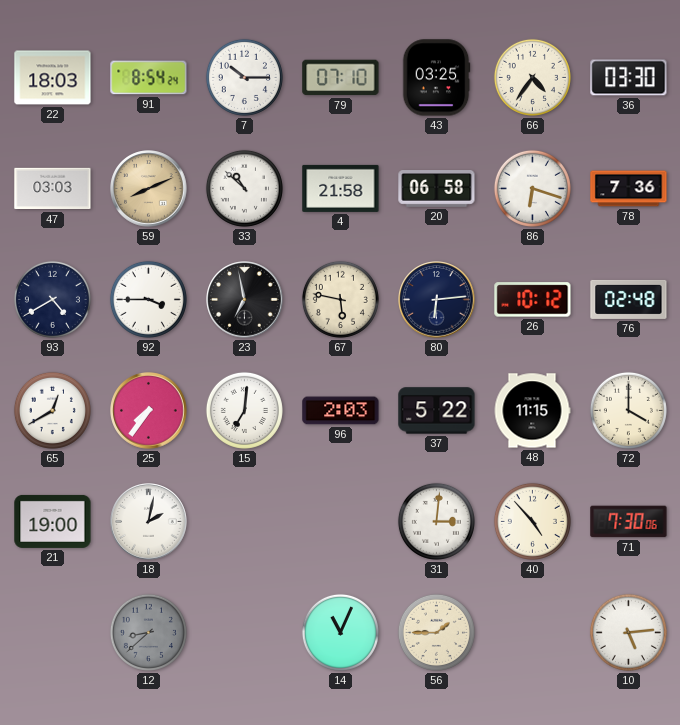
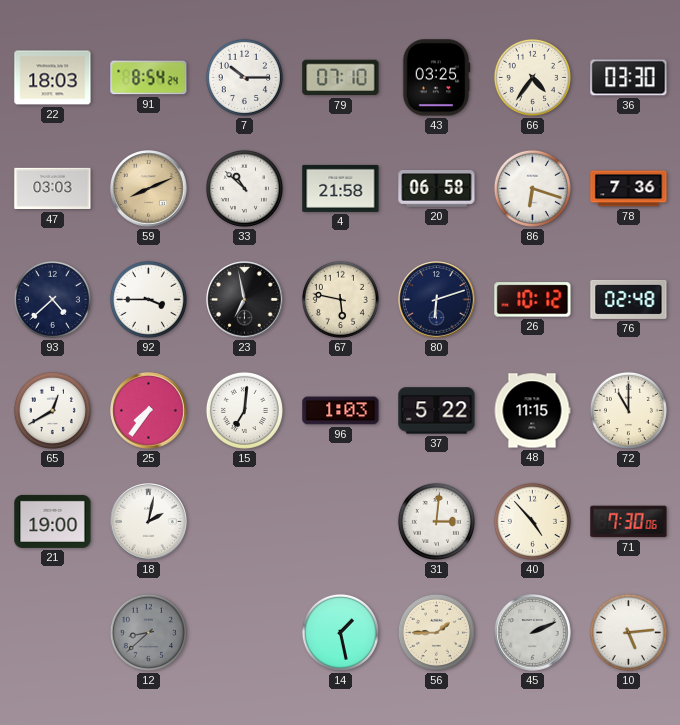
93: 4:40 -> 4:38 (52, 299)
80: 6:14 -> 6:12 (437, 300)
96: 2:03 -> 1:03 (341, 411)
72: 4:00 -> 11:00 (628, 410)
14: 11:04 -> 1:28 (340, 632)
45: none -> 2:11 (533, 633)
